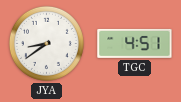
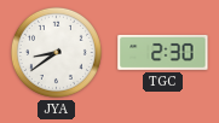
TGC: 4:51 -> 2:30 (163, 52)
